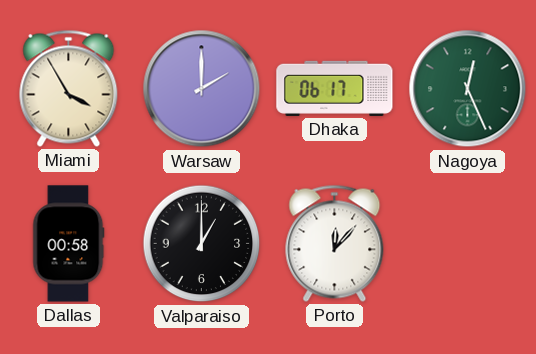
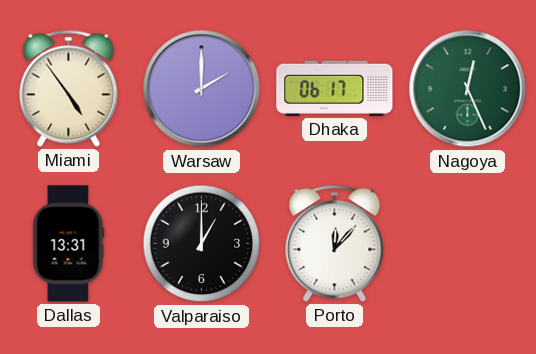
Miami: 3:55 -> 4:54 (69, 88)
Dallas: 00:58 -> 13:31 (69, 244)
